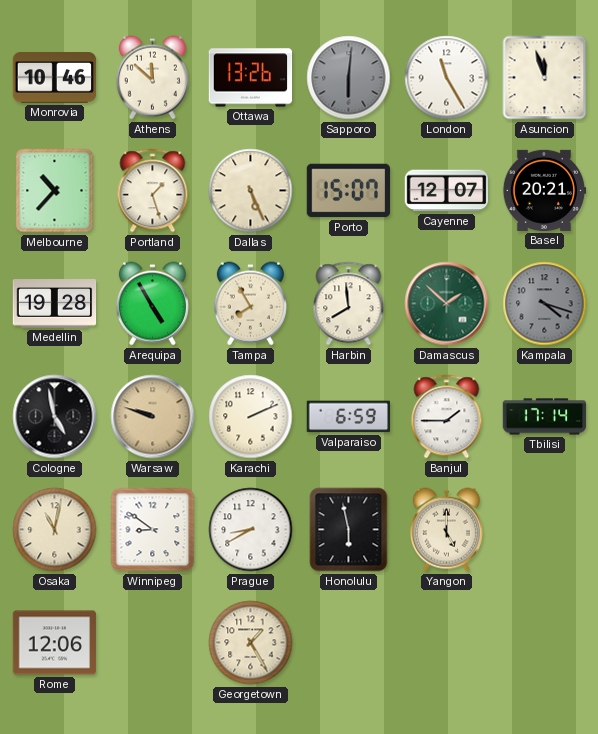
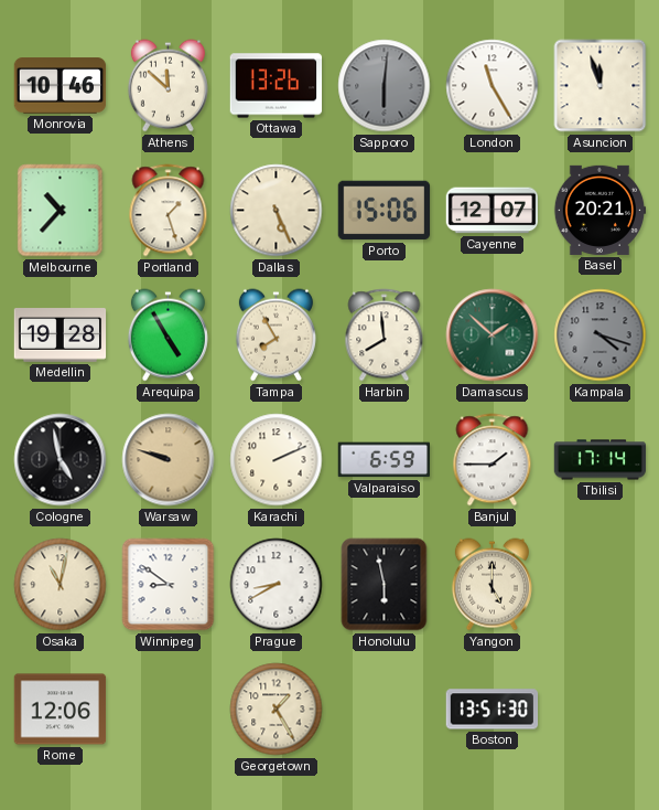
Porto: 15:07 -> 15:06 (385, 211)
Boston: none -> 13:51 (493, 710)
